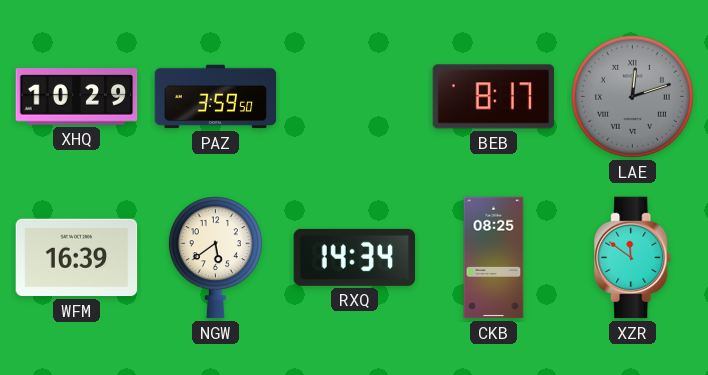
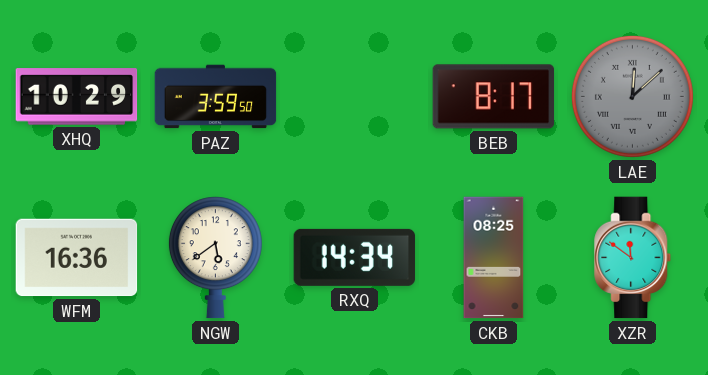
LAE: 12:12 -> 12:08 (632, 96)
WFM: 16:39 -> 16:36 (77, 258)
